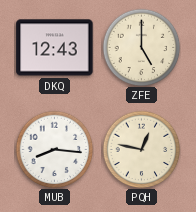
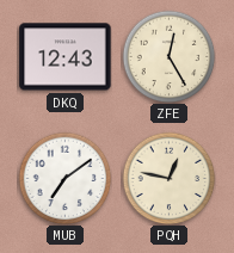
ZFE: 5:00 -> 12:25 (168, 56)
MUB: 8:16 -> 7:09 (64, 178)
